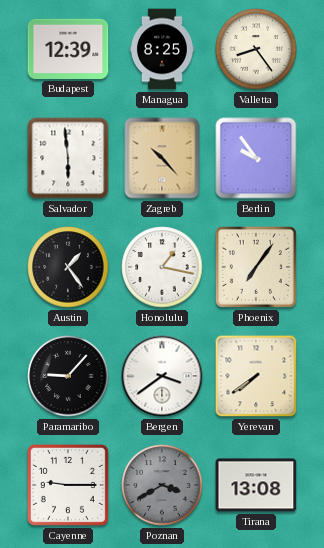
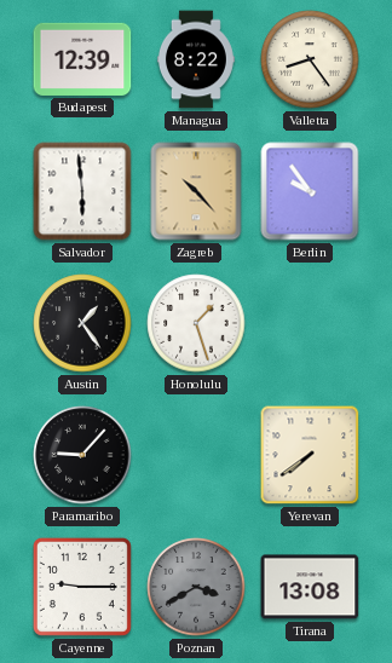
Managua: 8:25 -> 8:22 (196, 59)
Honolulu: 1:17 -> 1:27 (196, 323)
Phoenix: 7:06 -> none (256, 267)
Bergen: 3:39 -> none (162, 376)
